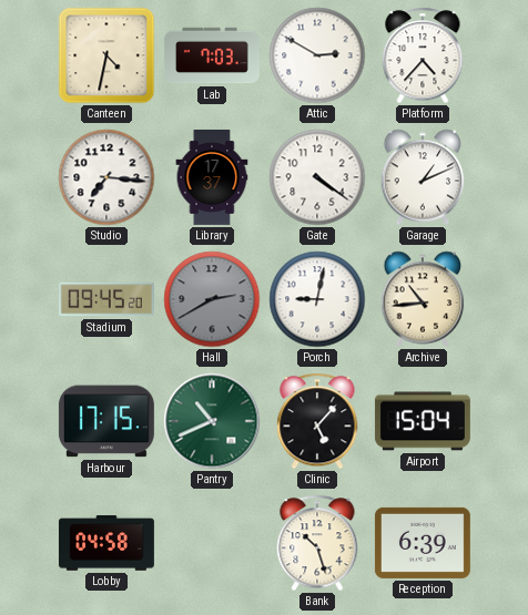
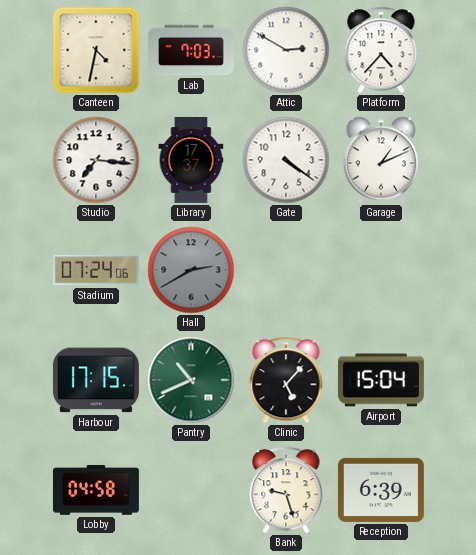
Stadium: 09:45 -> 07:24 (96, 270)
Porch: 9:02 -> none (317, 299)
Archive: 10:44 -> none (423, 299)
Bank: 10:27 -> 9:27 (286, 490)
